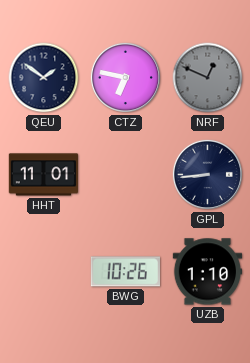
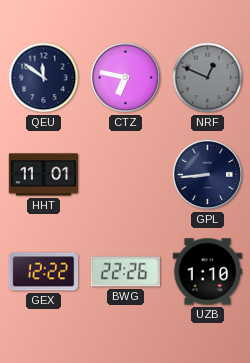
QEU: 1:51 -> 11:51 (44, 78)
GEX: none -> 12:22 (44, 272)
BWG: 10:26 -> 22:26 (125, 272)
